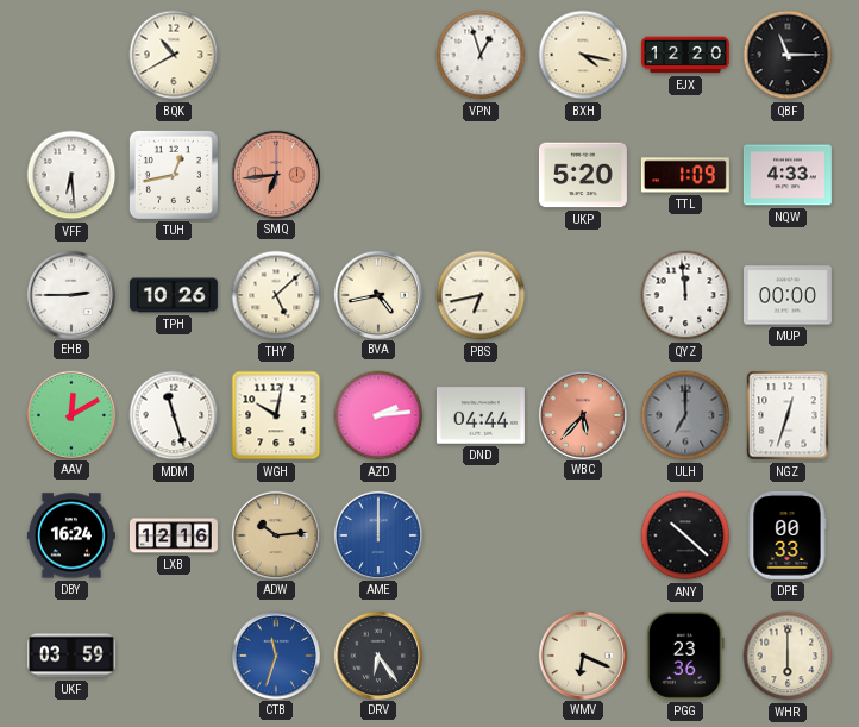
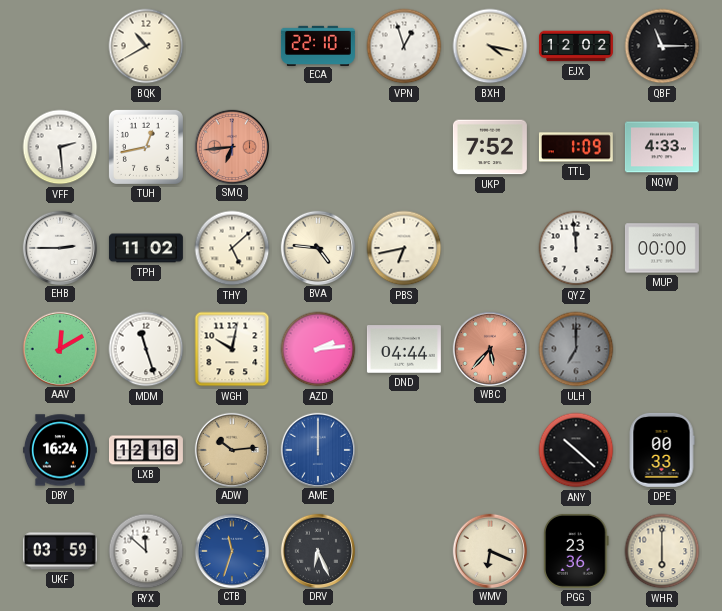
ECA: none -> 22:10 (318, 45)
EJX: 12:20 -> 12:02 (576, 46)
VFF: 6:29 -> 2:29 (60, 147)
UKP: 5:20 -> 7:52 (490, 147)
TPH: 10:26 -> 11:02 (146, 248)
BVA: 4:43 -> 4:46 (317, 247)
NGZ: 12:33 -> none (788, 415)
RYX: none -> 11:52 (146, 551)
DRV: 6:24 -> 6:26 (317, 550)
